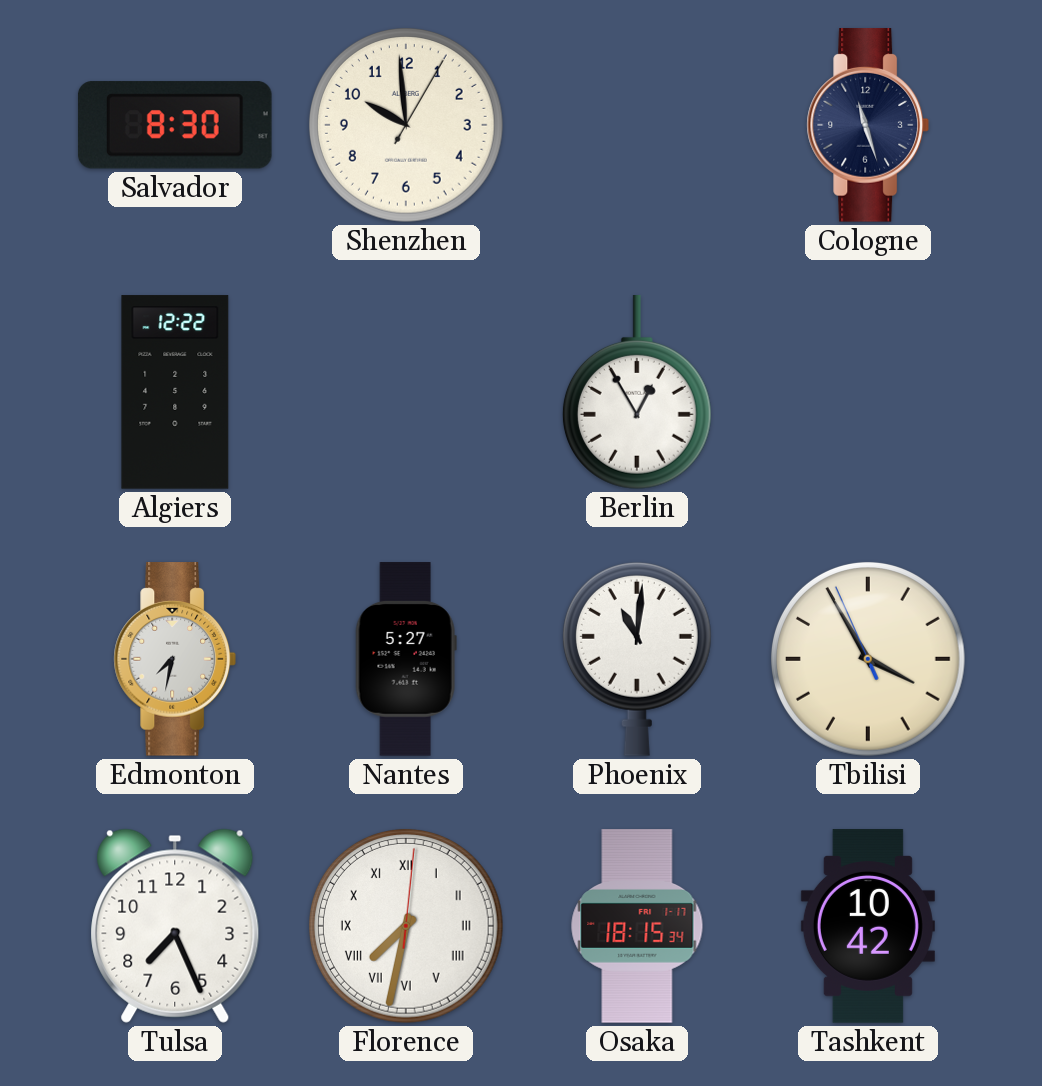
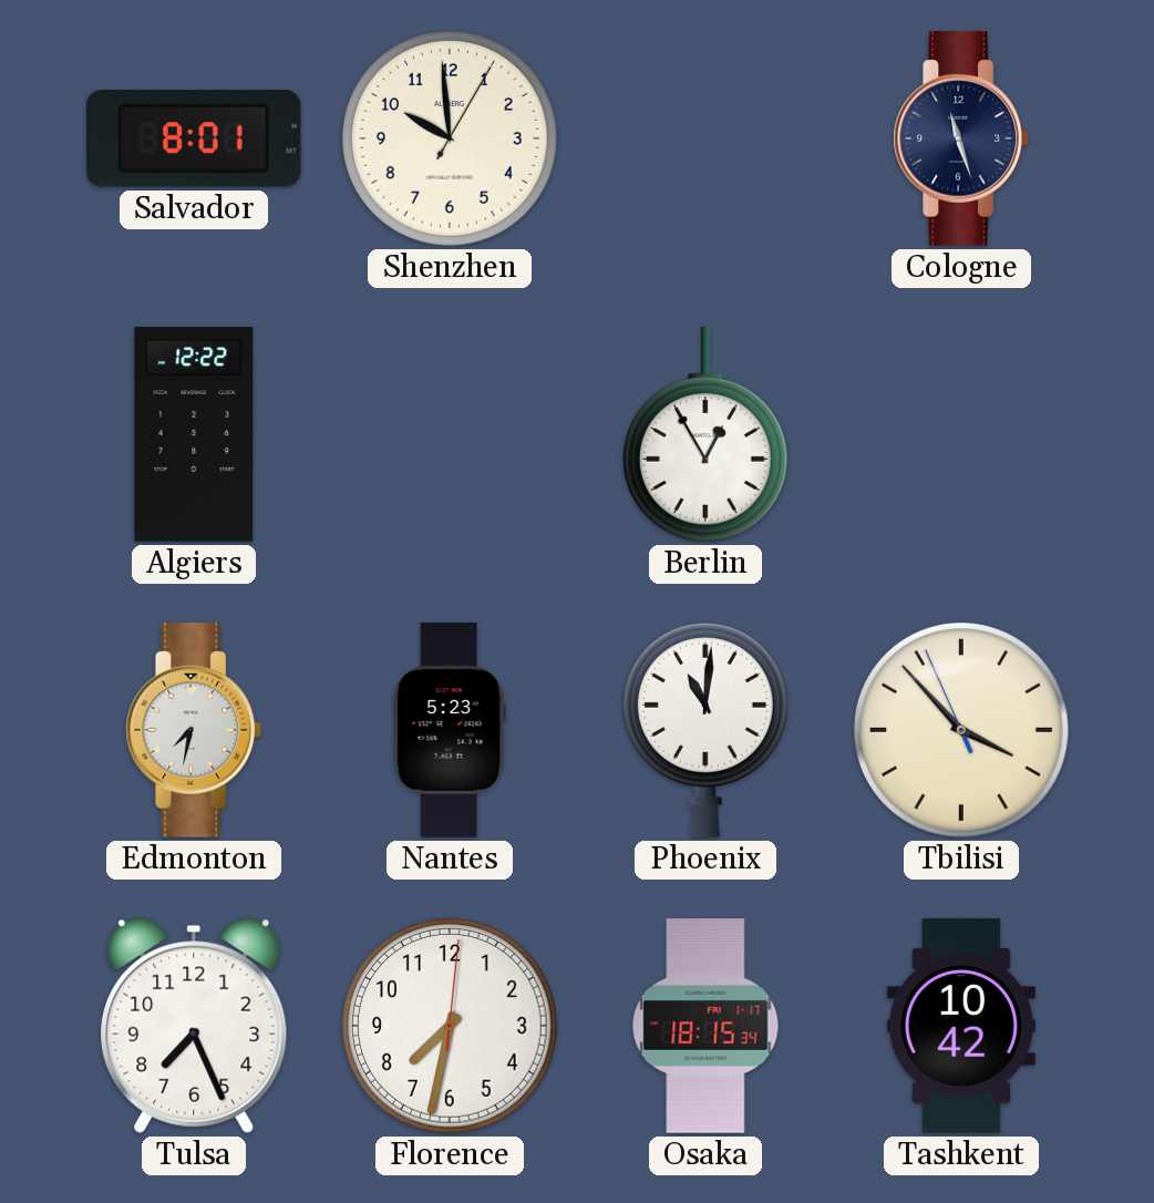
Salvador: 8:30 -> 8:01 (194, 138)
Nantes: 5:27 -> 5:23 (450, 730)
Tbilisi: 3:54 -> 3:52 (961, 730)
Florence numerals: Roman -> Arabic (450, 1026)
